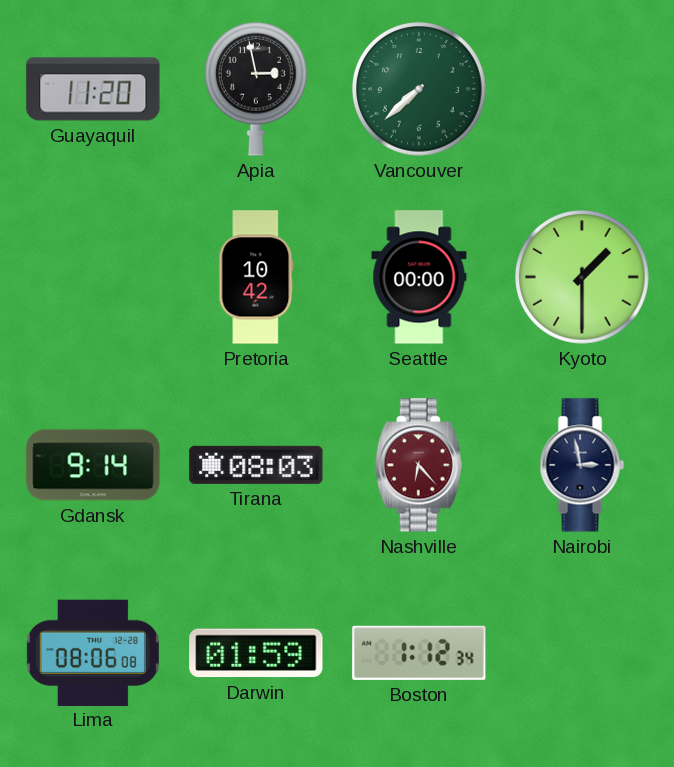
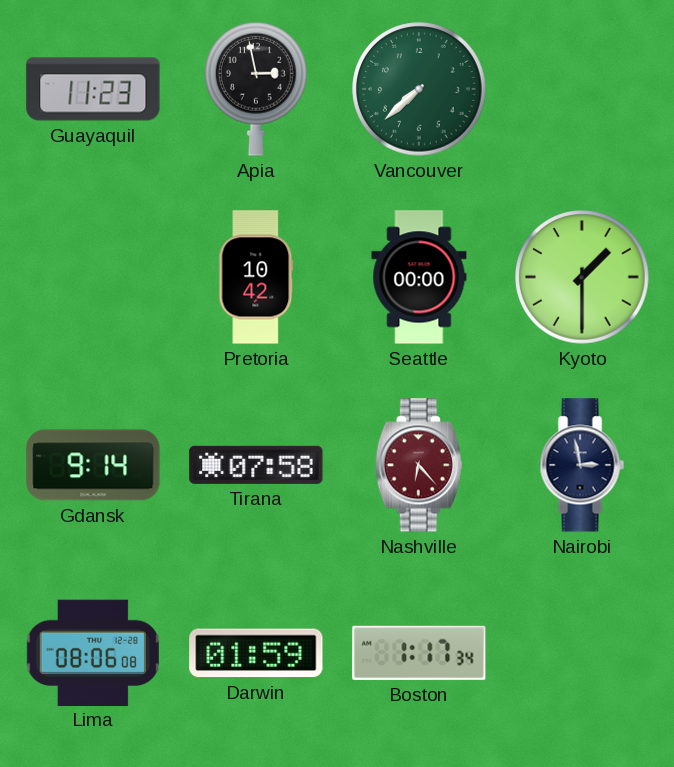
Guayaquil: 11:20 -> 11:23 (93, 89)
Tirana: 08:03 -> 07:58 (256, 465)
Boston: 1:12 -> 1:17 (419, 653)
